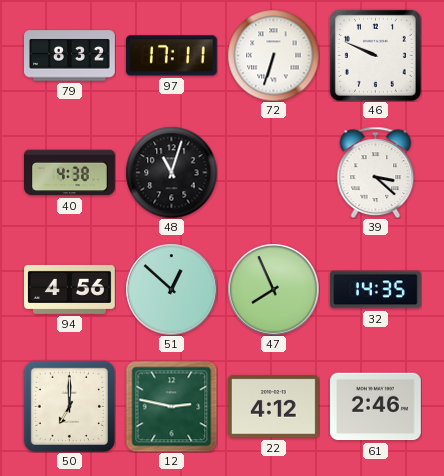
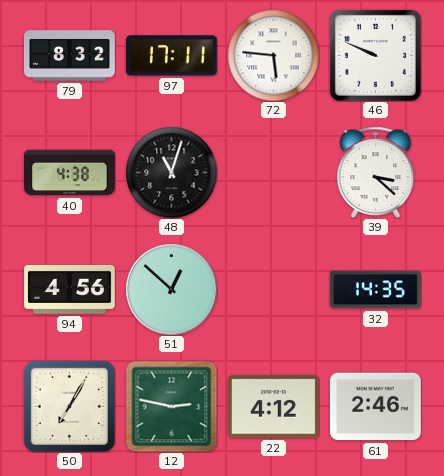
72: 6:33 -> 5:46 (273, 55)
47: 7:56 -> none (273, 289)
50: 7:00 -> 7:05 (69, 406)
